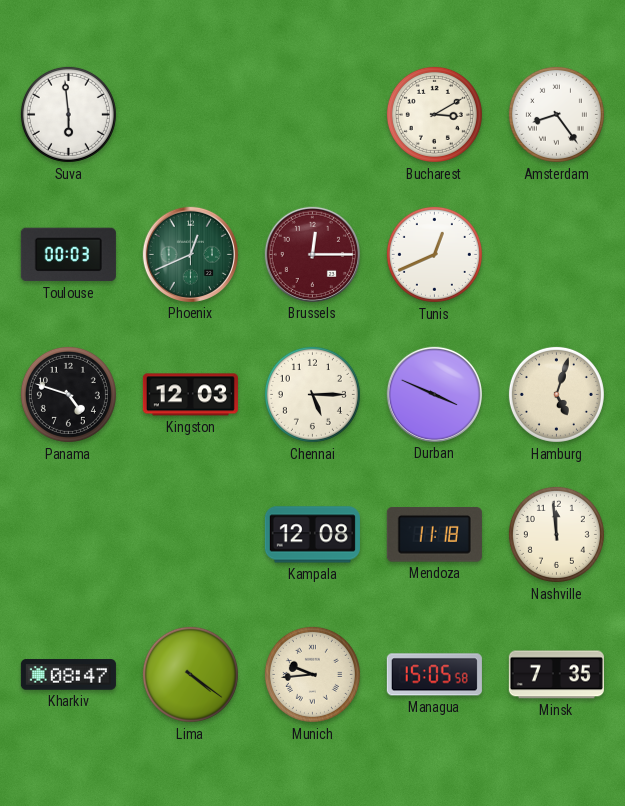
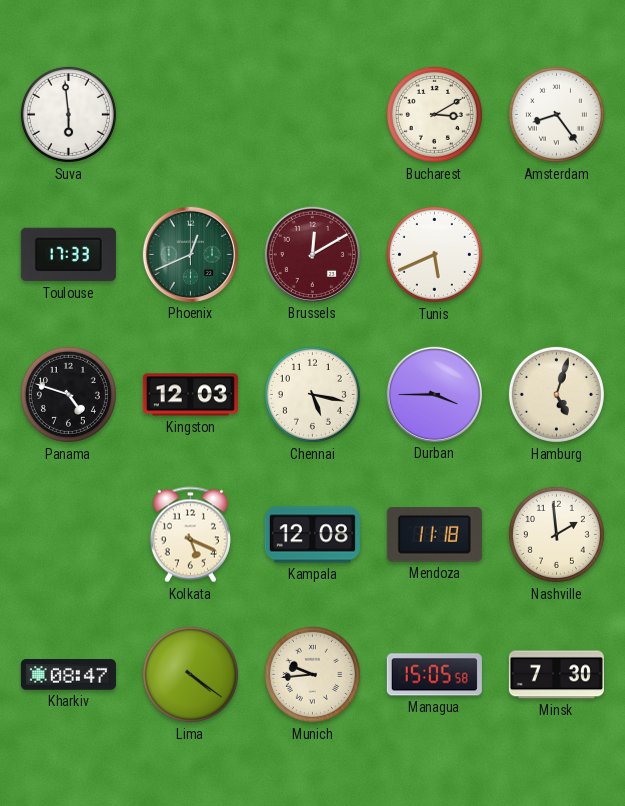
Toulouse: 00:03 -> 17:33 (68, 255)
Brussels: 12:15 -> 12:10 (312, 254)
Tunis: 12:41 -> 5:41 (434, 254)
Chennai: 5:15 -> 5:17 (312, 394)
Durban: 3:49 -> 3:45 (434, 394)
Kolkata: none -> 5:19 (190, 535)
Nashville: 11:59 -> 1:59 (556, 534)
Minsk: 7:35 -> 7:30 (556, 675)
